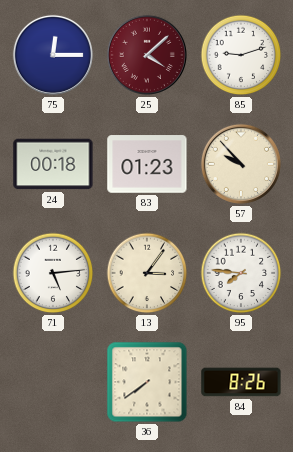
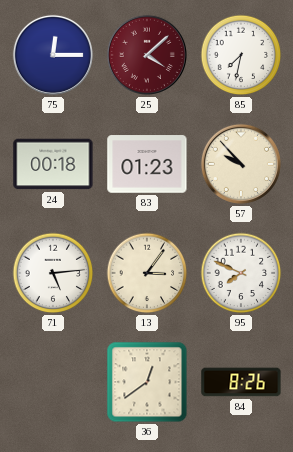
85: 9:12 -> 7:32 (241, 55)
95: 7:46 -> 7:49 (241, 273)
36: 7:39 -> 12:39 (147, 382)
